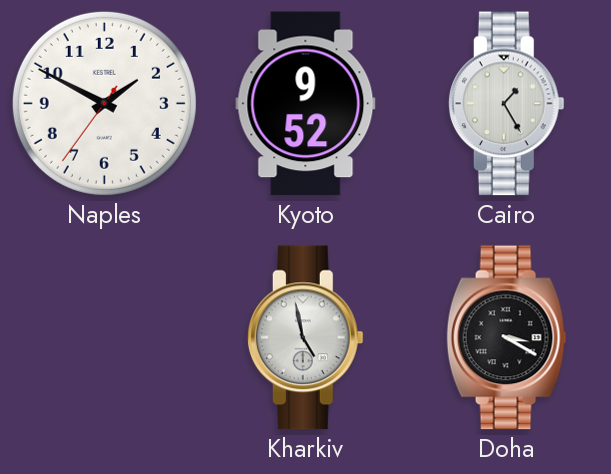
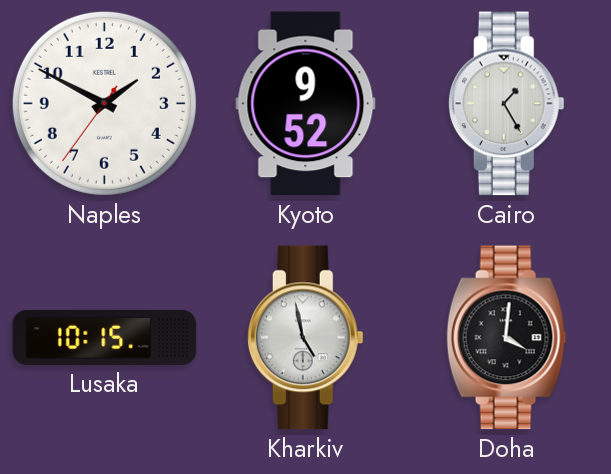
Lusaka: none -> 10:15 (105, 337)
Doha: 3:20 -> 4:01 (507, 338)
